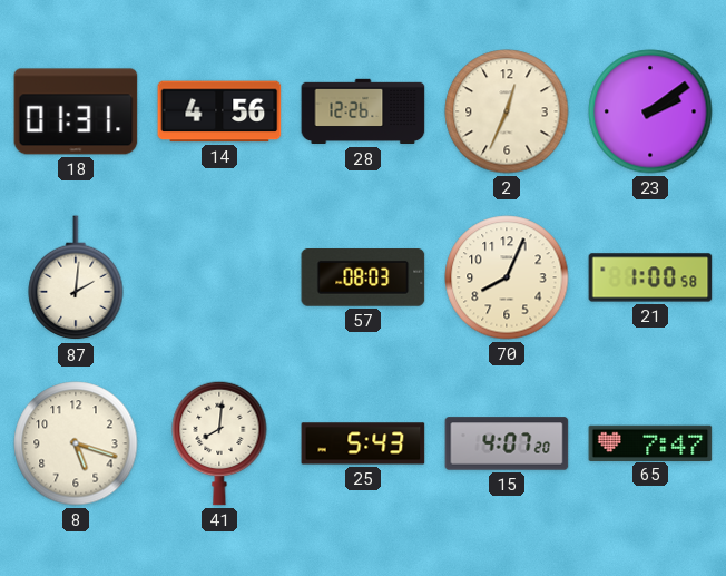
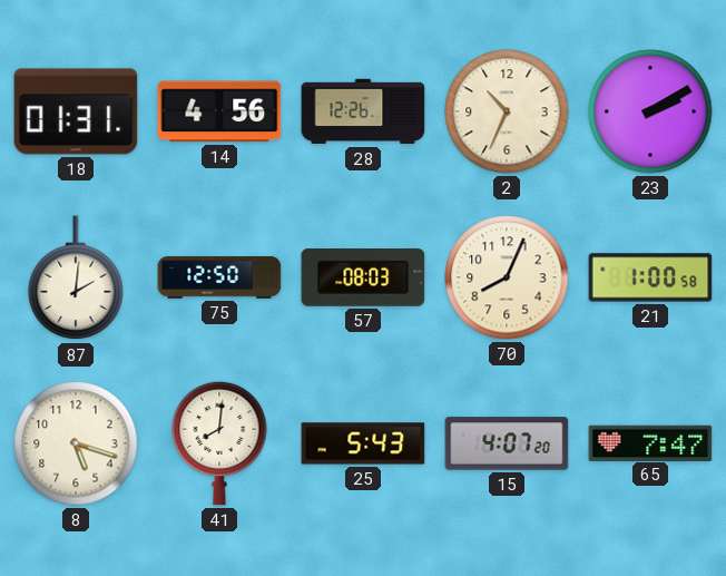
2: 12:34 -> 10:34 (507, 111)
23: 2:09 -> 2:10 (650, 111)
75: none -> 12:50 (219, 277)
